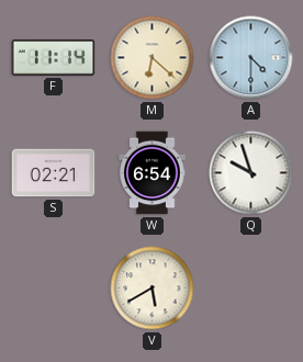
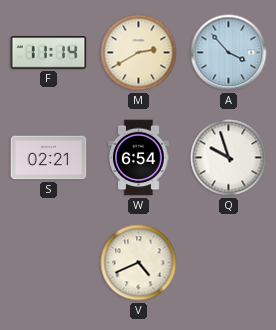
M: 6:22 -> 2:40 (139, 53)
A: 4:30 -> 3:53 (229, 53)
V: 5:40 -> 4:41 (139, 263)
